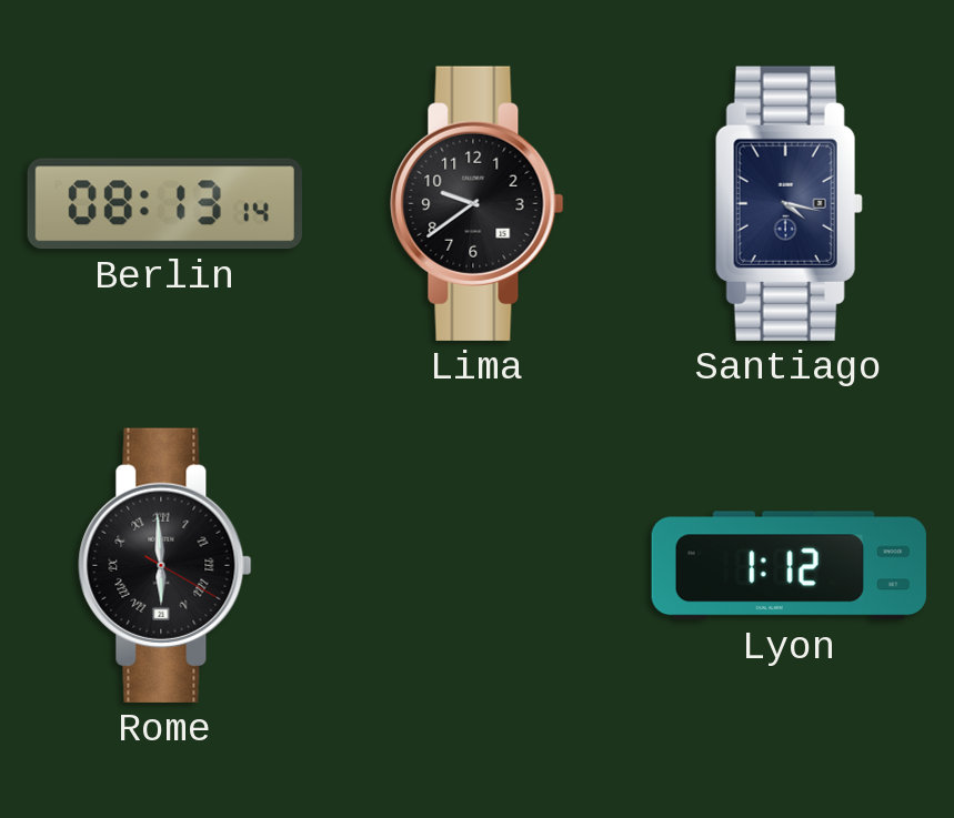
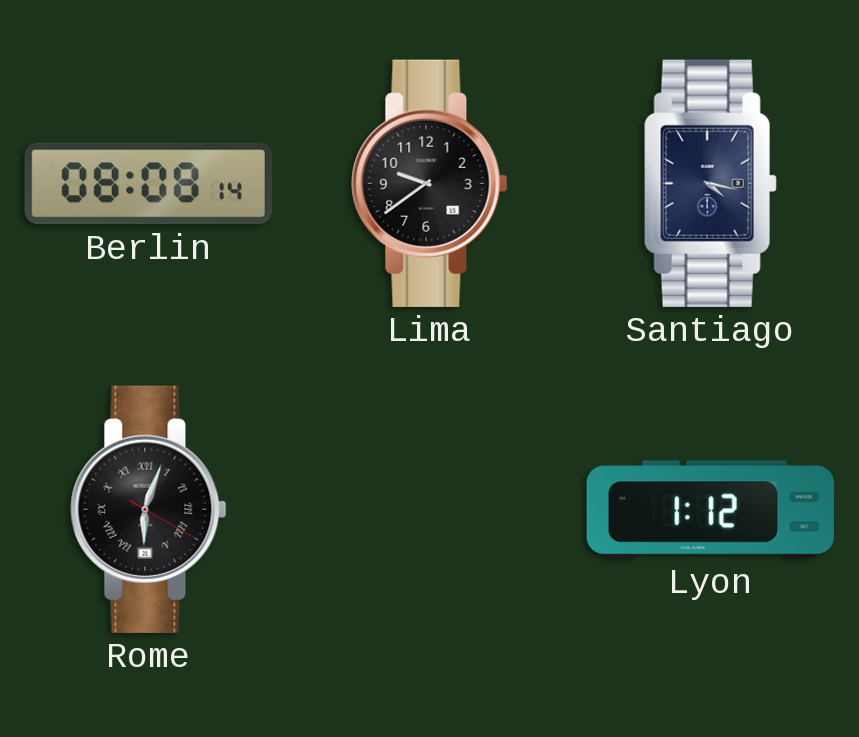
Berlin: 08:13 -> 08:08 (148, 184)
Rome: 5:59 -> 6:03 (149, 509)
